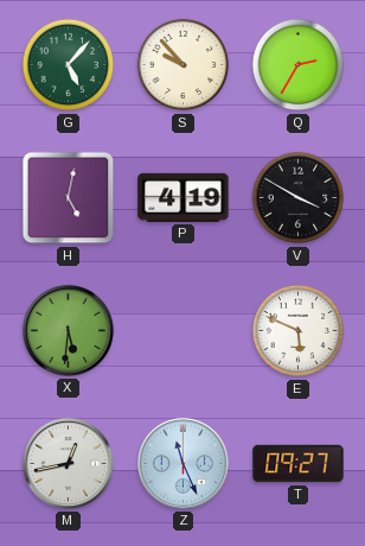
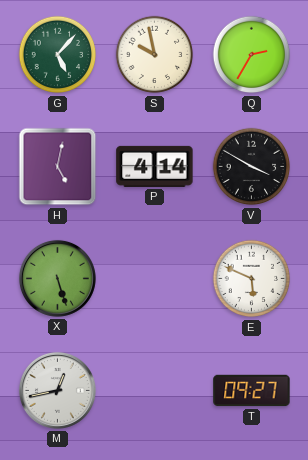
S: 9:53 -> 9:58 (155, 55)
P: 4:19 -> 4:14 (155, 166)
X: 5:31 -> 5:27 (57, 278)
Z: 11:26 -> none (182, 463)
